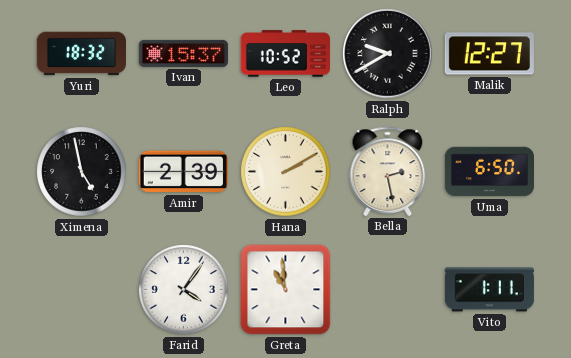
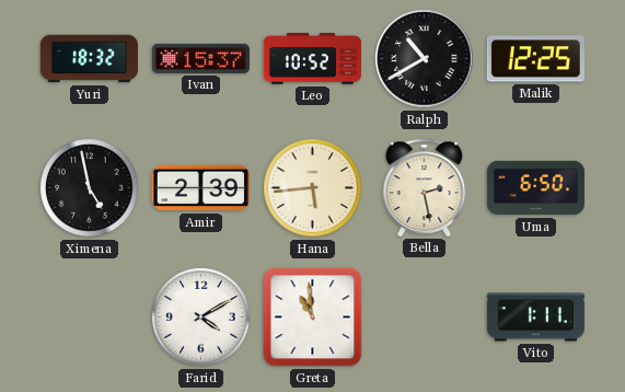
Ralph: 9:40 -> 10:40 (425, 59)
Malik: 12:27 -> 12:25 (535, 59)
Hana: 2:10 -> 5:44 (313, 188)
Farid: 4:06 -> 4:10 (201, 318)
